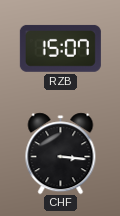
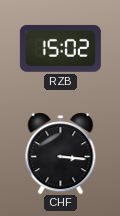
RZB: 15:07 -> 15:02 (60, 48)
